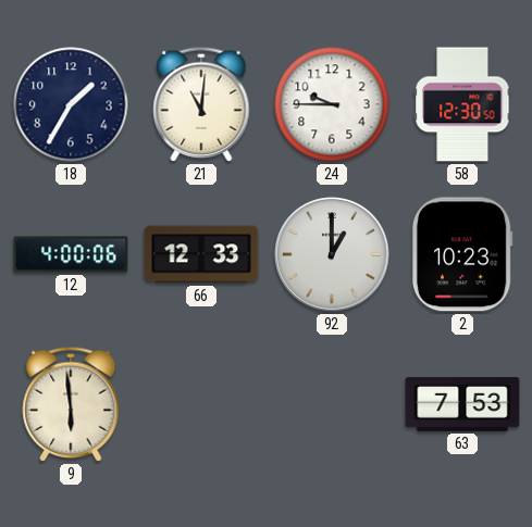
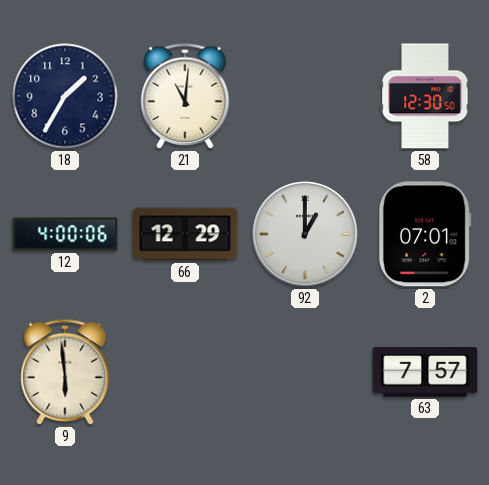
24: 9:45 -> none (332, 104)
66: 12:33 -> 12:29 (185, 234)
2: 10:23 -> 07:01 (425, 234)
63: 7:53 -> 7:57 (425, 372)
